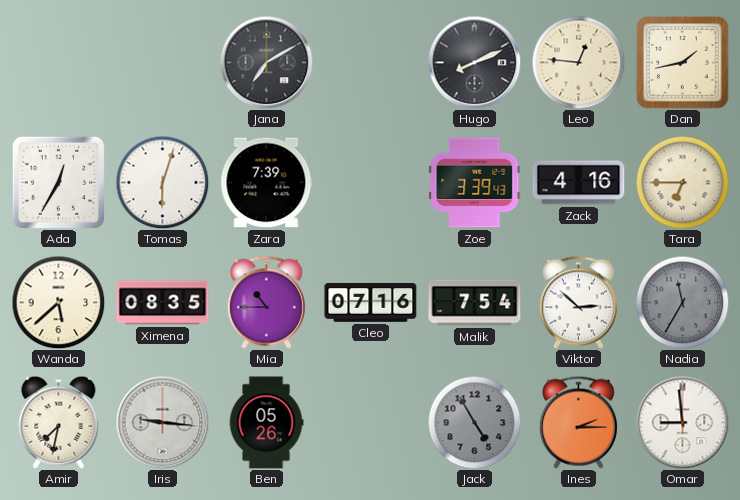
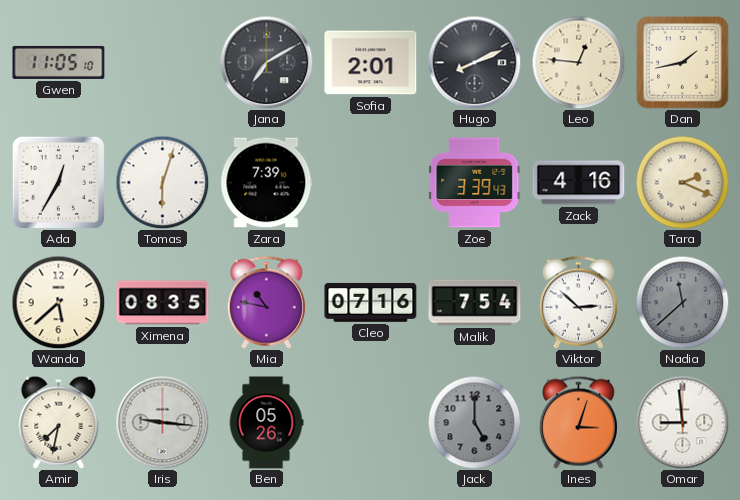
Gwen: none -> 11:05 (59, 62)
Sofia: none -> 2:01 (371, 63)
Tara: 6:45 -> 2:19 (682, 182)
Mia: 10:45 -> 10:47 (266, 302)
Nadia: 11:35 -> 11:38 (682, 302)
Jack: 4:55 -> 5:00 (474, 422)
Ines: 2:15 -> 3:03 (578, 422)
